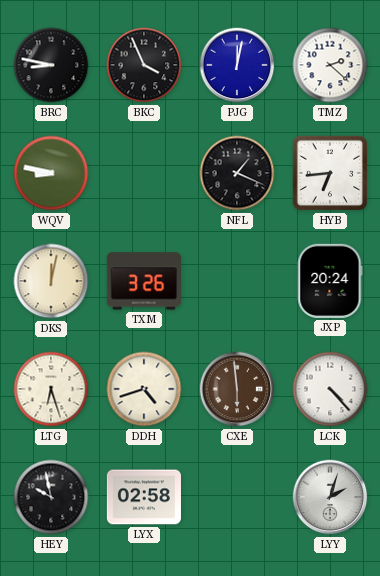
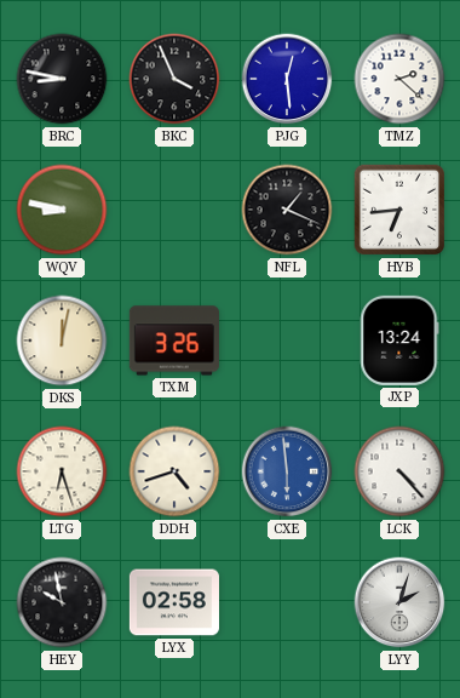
PJG: 12:02 -> 12:29 (287, 79)
JXP: 20:24 -> 13:24 (399, 341)
CXE dial: brown -> blue (287, 471)
